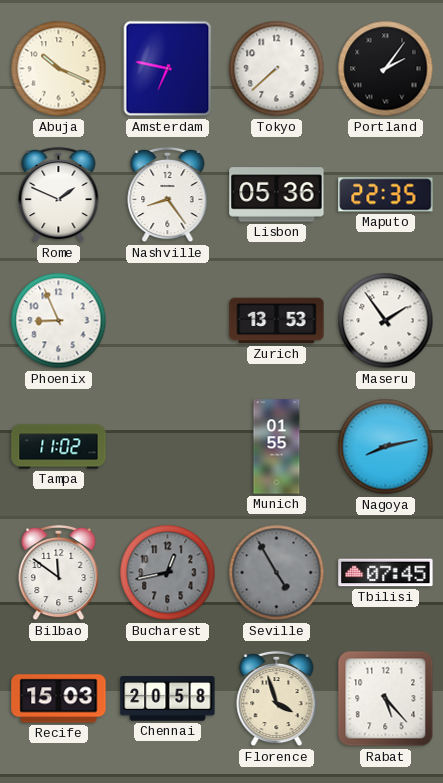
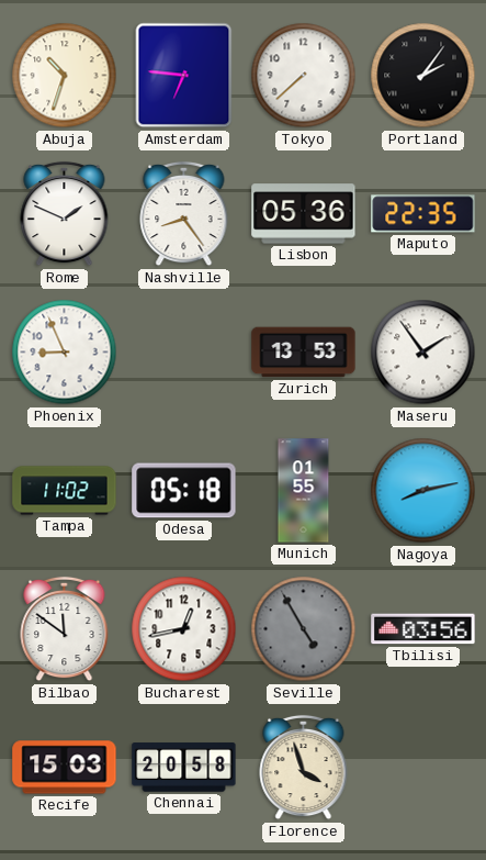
Abuja: 10:19 -> 10:33 (65, 76)
Amsterdam: 6:47 -> 6:46 (184, 76)
Odesa: none -> 05:18 (184, 491)
Bucharest dial: grey -> white (184, 629)
Tbilisi: 07:45 -> 03:56 (423, 629)
Rabat: 5:23 -> none (386, 699)
